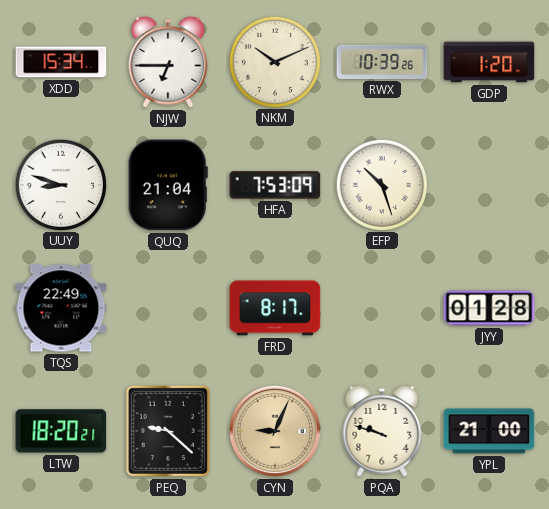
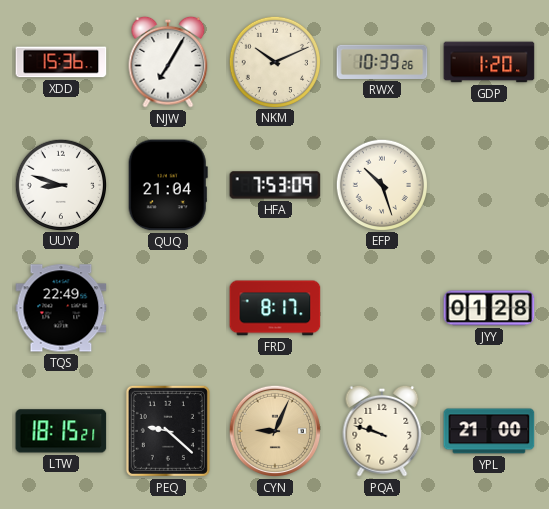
XDD: 15:34 -> 15:36 (61, 62)
NJW: 6:45 -> 7:05 (168, 62)
LTW: 18:20 -> 18:15 (61, 431)
